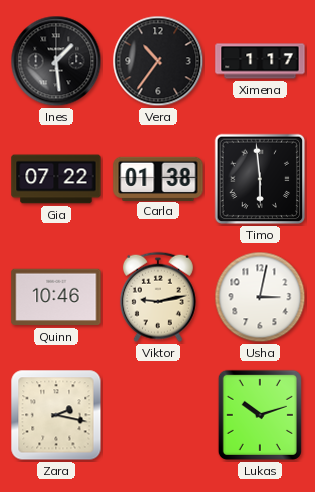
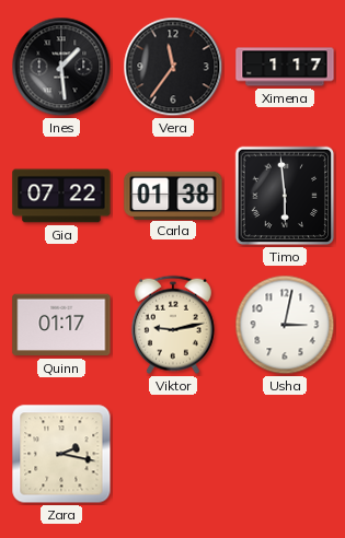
Vera: 10:36 -> 11:36 (173, 67)
Quinn: 10:46 -> 01:17 (61, 325)
Lukas: 10:12 -> none (260, 415)
